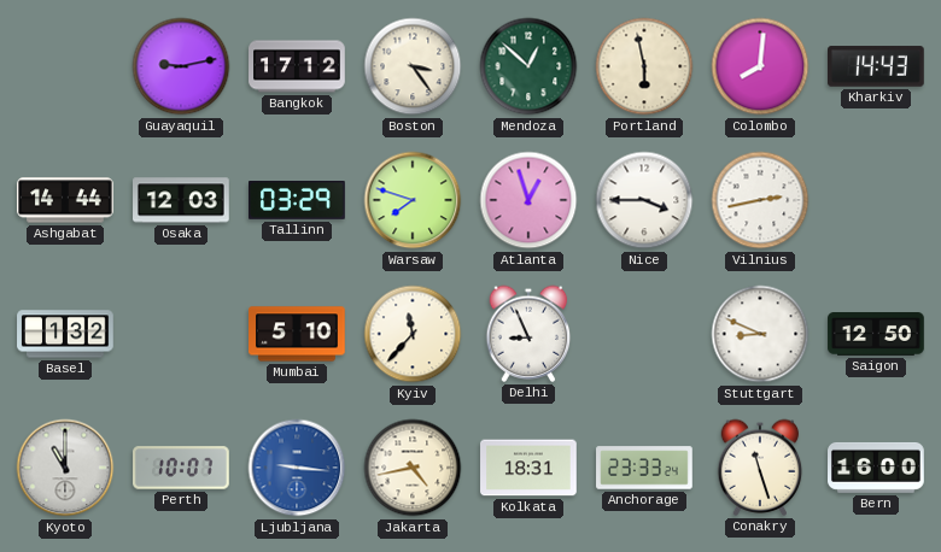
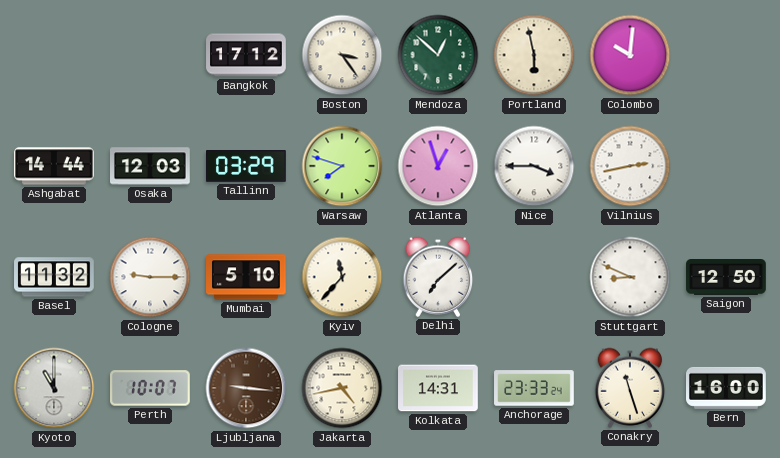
Guayaquil: 9:13 -> none (181, 66)
Colombo: 8:01 -> 10:01 (630, 55)
Kharkiv: 14:43 -> none (877, 66)
Basel: 1:32 -> 11:32 (54, 277)
Cologne: none -> 9:15 (150, 277)
Delhi: 8:56 -> 7:08 (438, 277)
Ljubljana dial: blue -> brown (246, 388)
Kolkata: 18:31 -> 14:31 (438, 388)
